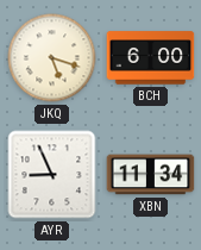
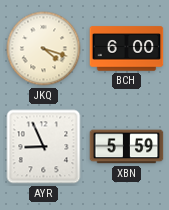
JKQ: 5:18 -> 4:18 (44, 49)
XBN: 11:34 -> 5:59 (127, 147)
